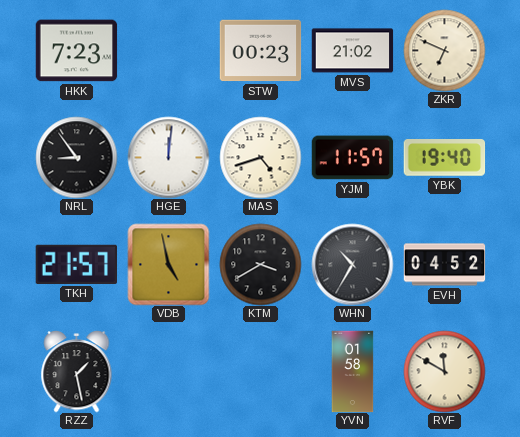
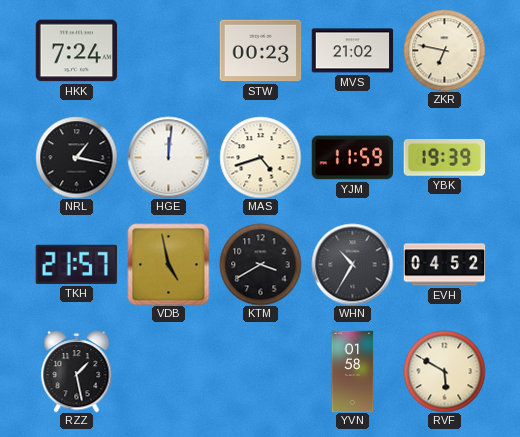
HKK: 7:23 -> 7:24 (76, 51)
ZKR: 6:49 -> 6:47 (444, 50)
NRL: 8:54 -> 1:17 (76, 157)
YJM: 11:57 -> 11:59 (352, 158)
YBK: 19:40 -> 19:39 (444, 158)
RVF: 11:50 -> 5:50 (444, 371)
